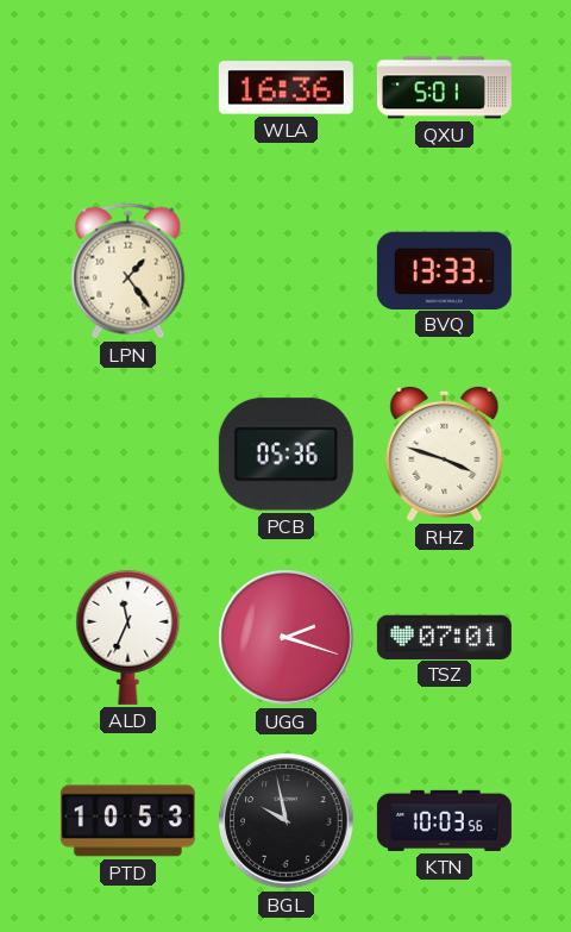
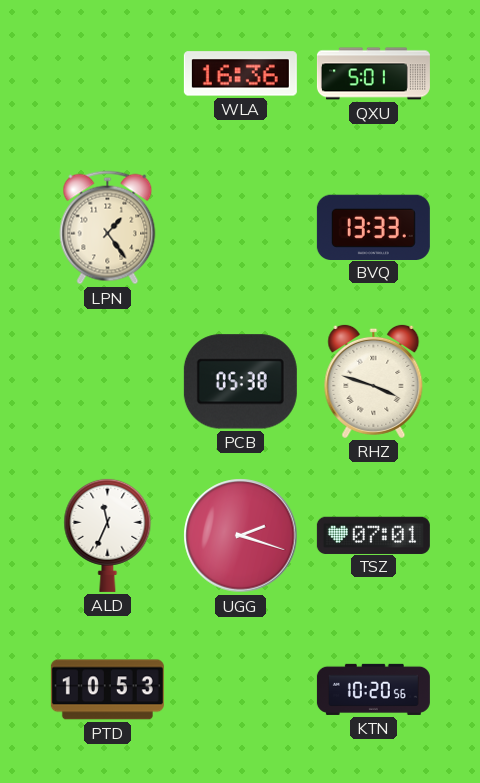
PCB: 05:36 -> 05:38 (240, 382)
BGL: 9:58 -> none (287, 821)
KTN: 10:03 -> 10:20 (373, 689)
